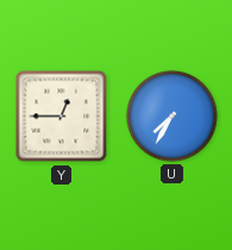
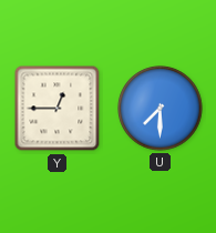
U: 7:35 -> 7:30 (161, 109)
